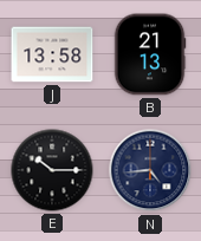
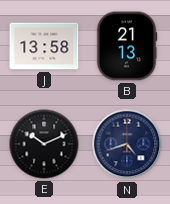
E: 10:15 -> 10:11 (44, 144)
N: 4:44 -> 4:42 (127, 144)
